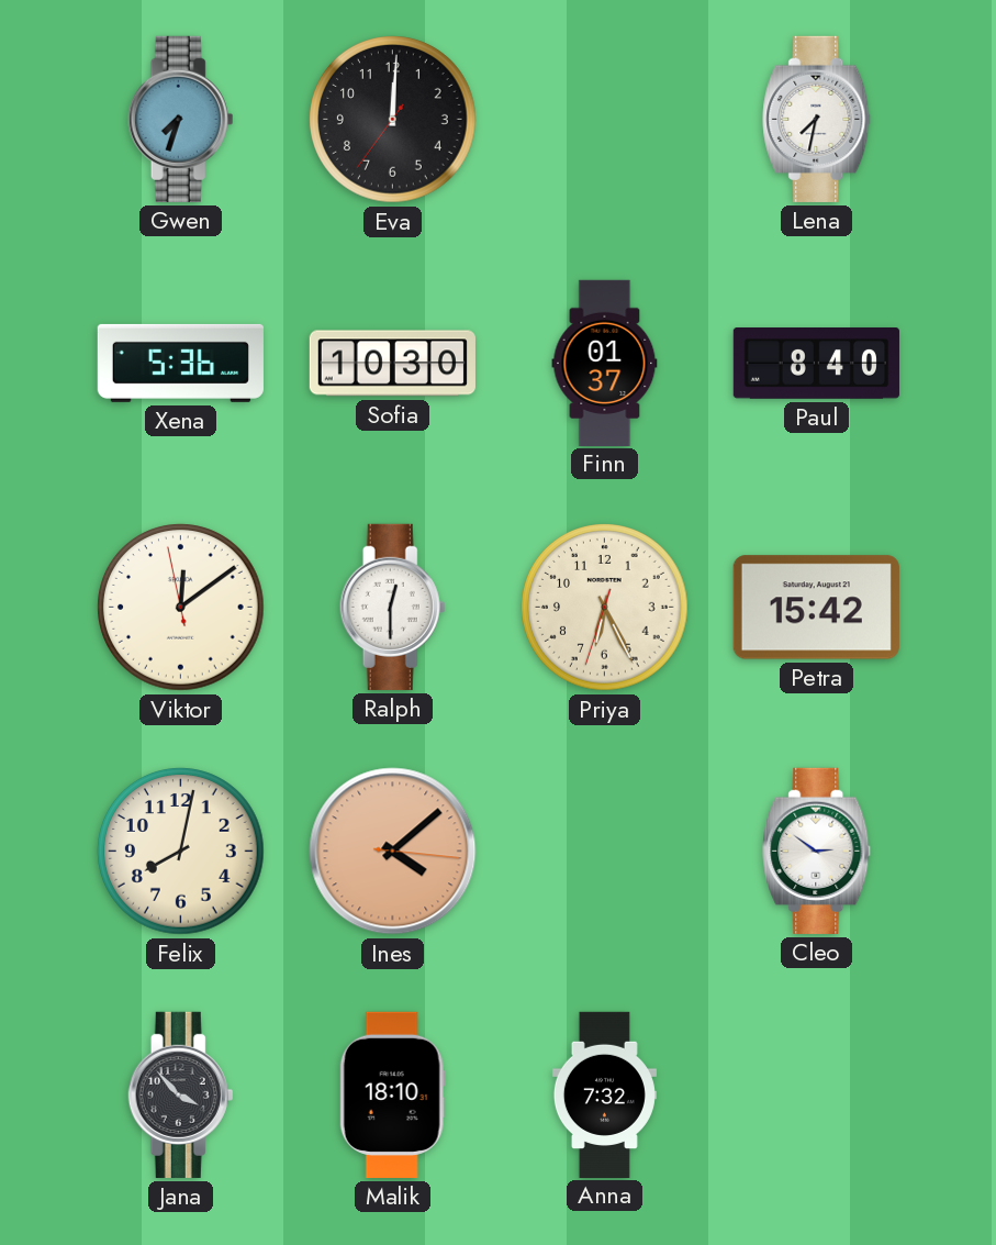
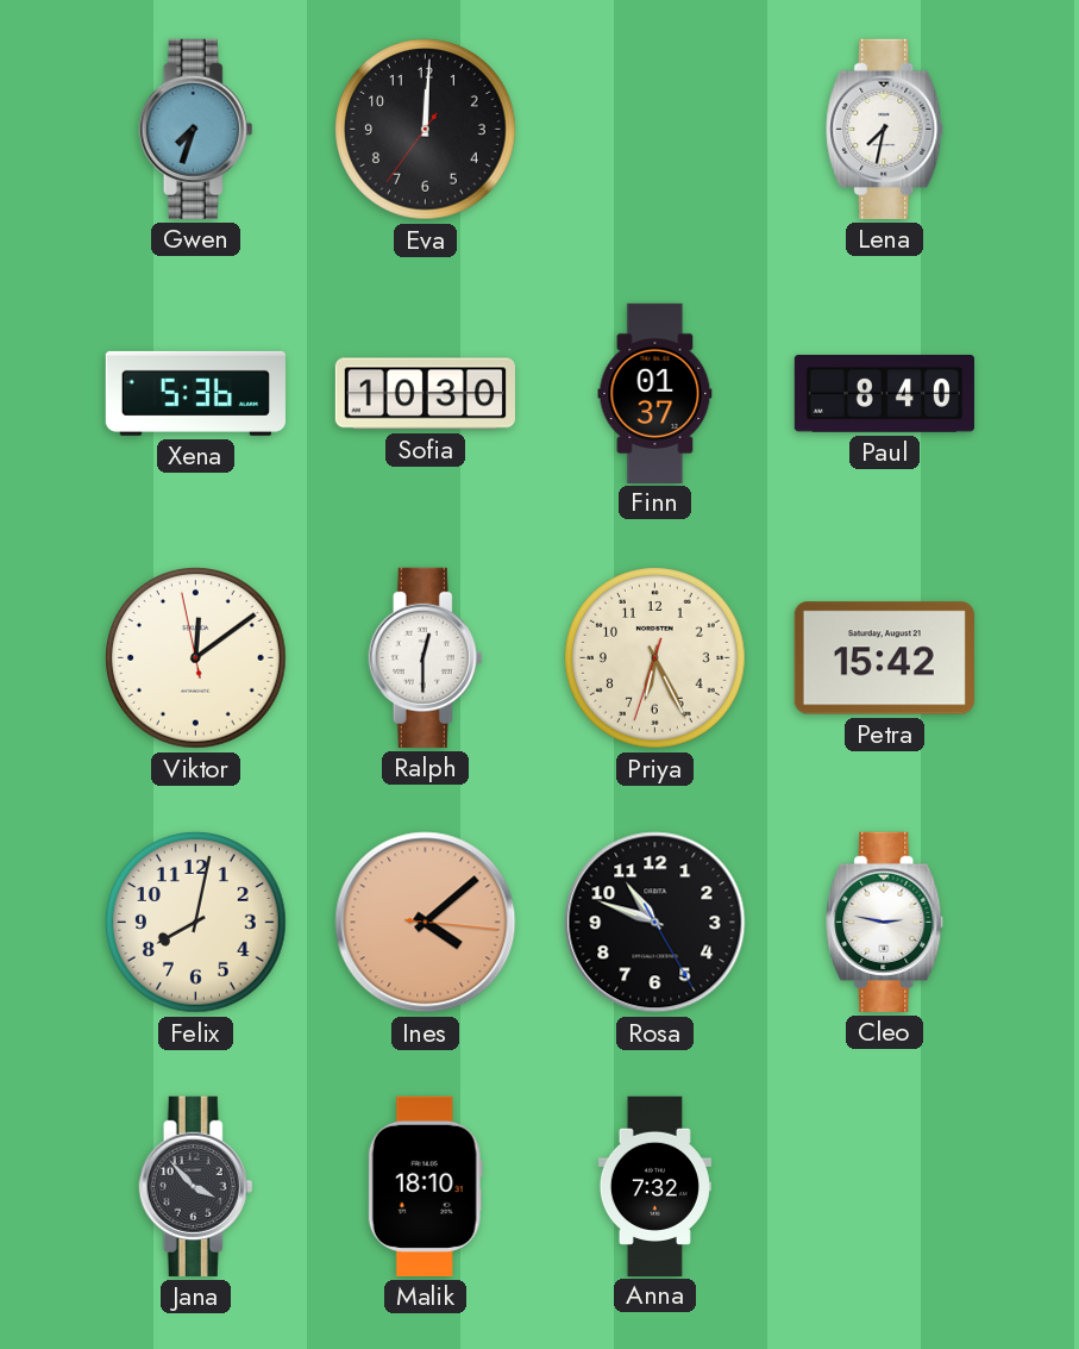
Rosa: none -> 10:48 (655, 923)
Cleo: 2:51 -> 2:47 (885, 922)
